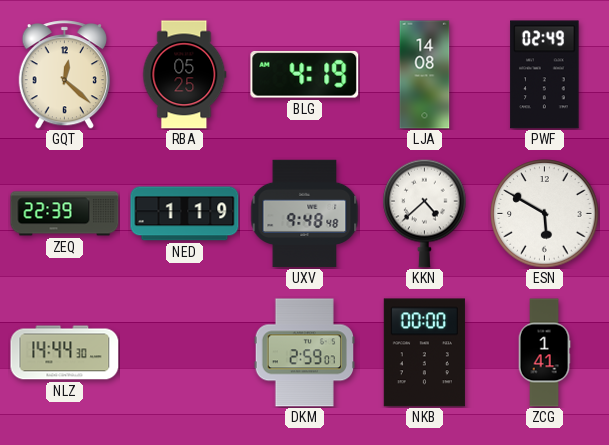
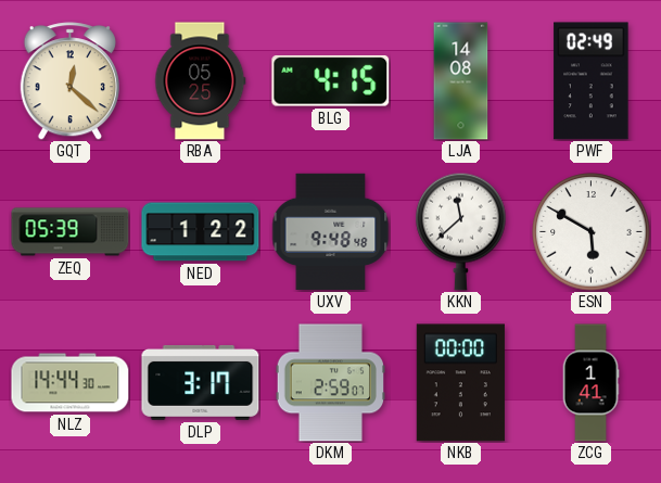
BLG: 4:19 -> 4:15 (331, 80)
ZEQ: 22:39 -> 05:39 (71, 232)
NED: 1:19 -> 1:22 (201, 232)
KKN: 4:38 -> 11:38 (461, 231)
DLP: none -> 3:17 (201, 382)
